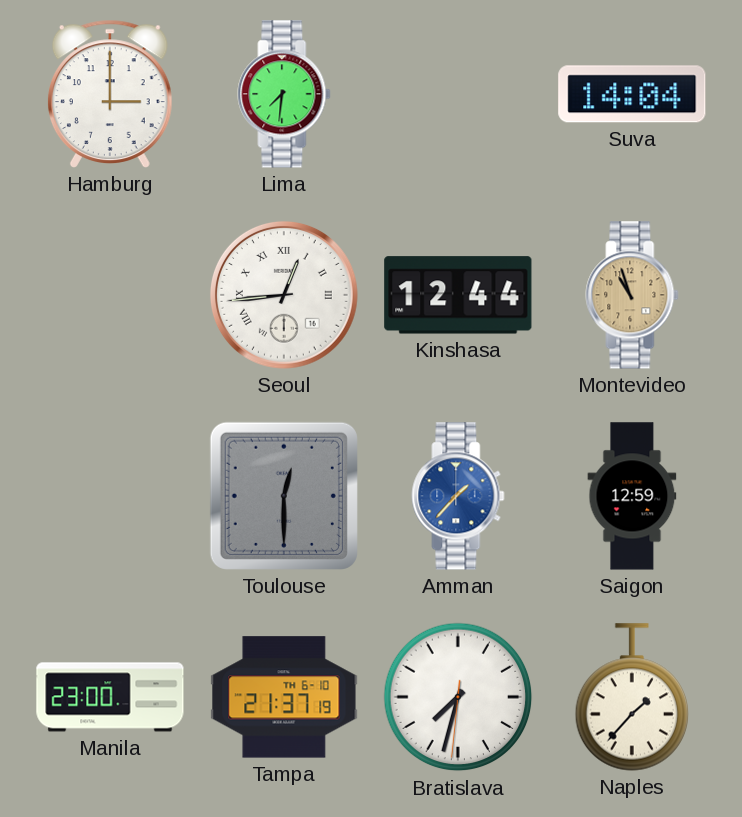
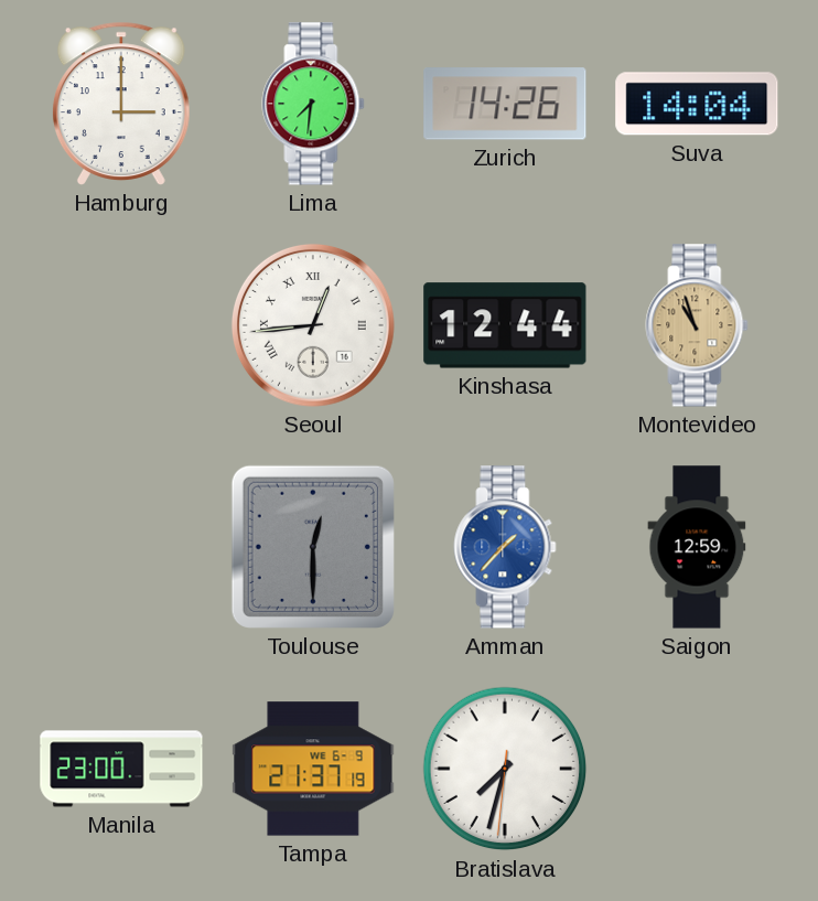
Zurich: none -> 14:26 (505, 104)
Tampa date: TH 6-10 -> WE 6-9 (313, 769)
Naples: 1:37 -> none (631, 697)
